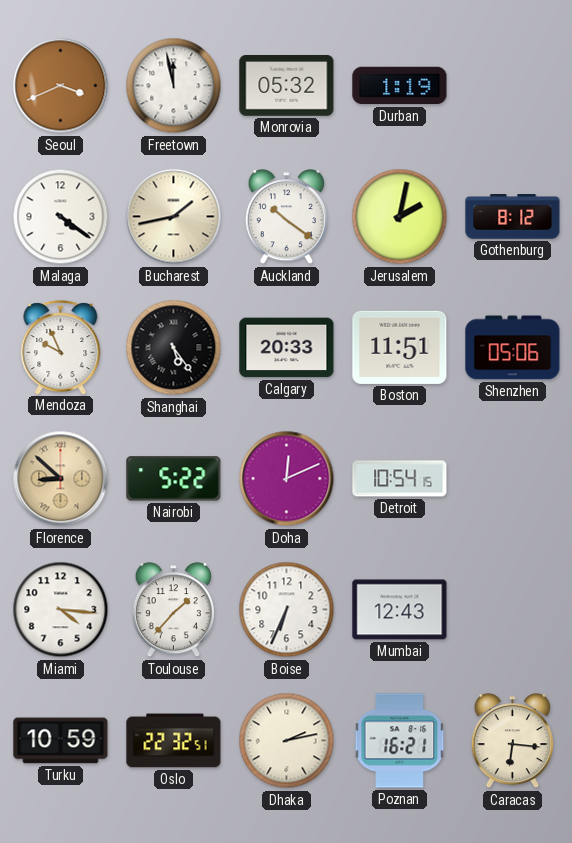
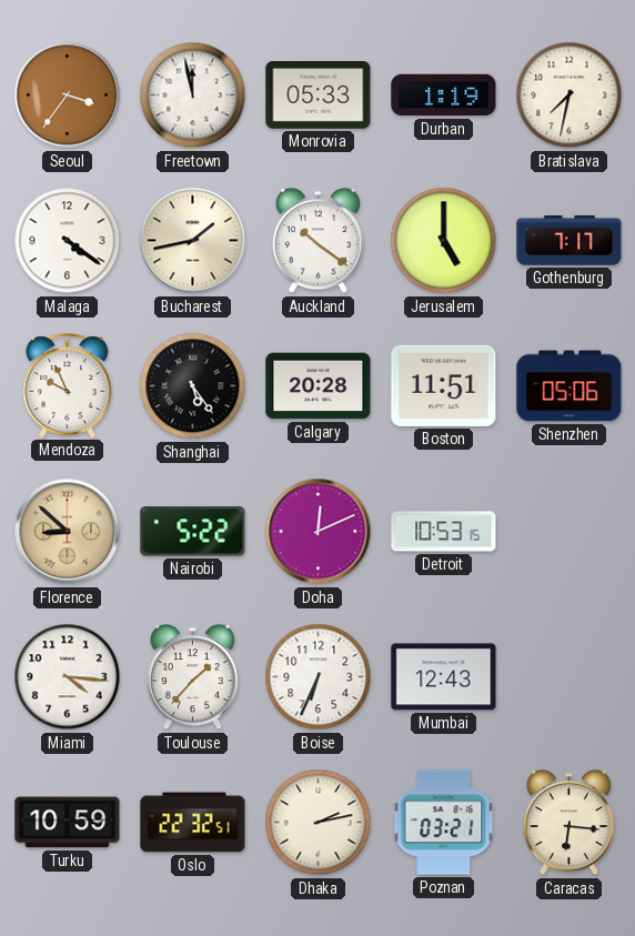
Seoul: 3:41 -> 3:36 (68, 95)
Monrovia: 05:32 -> 05:33 (319, 95)
Bratislava: none -> 7:32 (570, 95)
Jerusalem: 2:02 -> 5:00 (444, 241)
Gothenburg: 8:12 -> 7:17 (570, 241)
Calgary: 20:33 -> 20:28 (319, 386)
Detroit: 10:54 -> 10:53 (444, 532)
Poznan: 16:21 -> 03:21 (444, 823)
